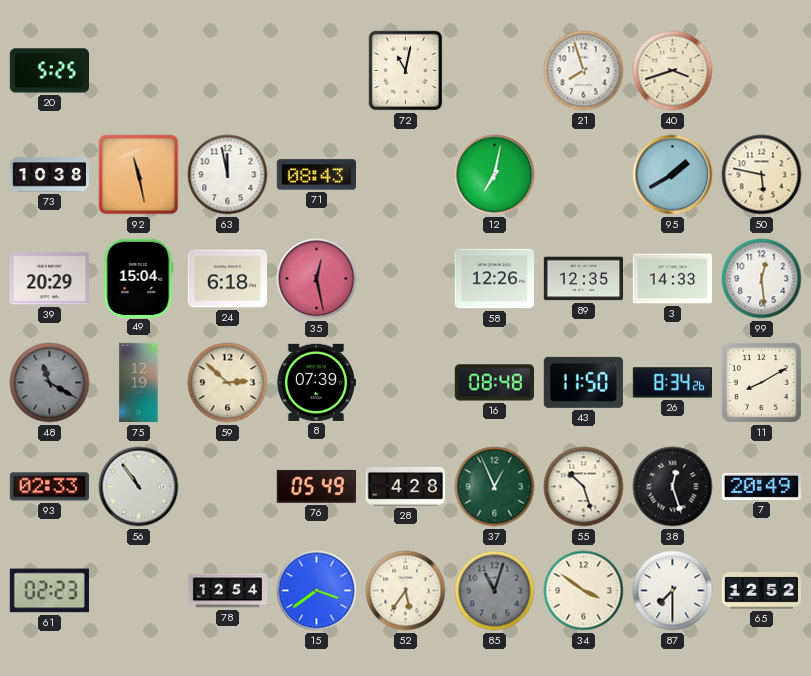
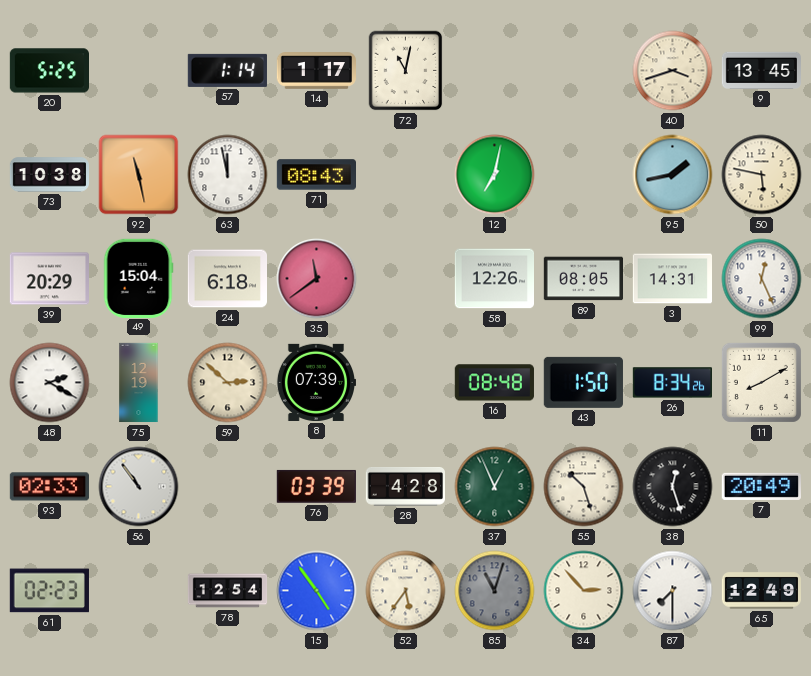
57: none -> 1:14 (227, 70)
14: none -> 1:17 (317, 71)
21: 7:57 -> none (584, 71)
9: none -> 13:45 (761, 70)
95: 1:40 -> 1:43 (673, 175)
35: 12:28 -> 11:39 (317, 279)
89: 12:35 -> 08:05 (583, 279)
3: 14:33 -> 14:31 (672, 279)
99: 12:29 -> 12:26 (762, 279)
48: 11:20 -> 2:20 (50, 383)
48 dial: grey -> white (50, 383)
43: 11:50 -> 1:50 (583, 382)
76: 05:49 -> 03:39 (316, 486)
15: 3:39 -> 4:54 (317, 591)
34: 3:51 -> 2:53 (584, 591)
65: 12:52 -> 12:49 (762, 591)
